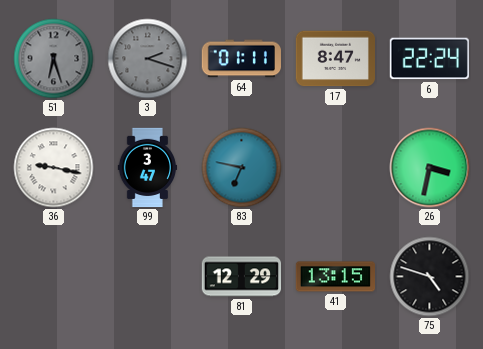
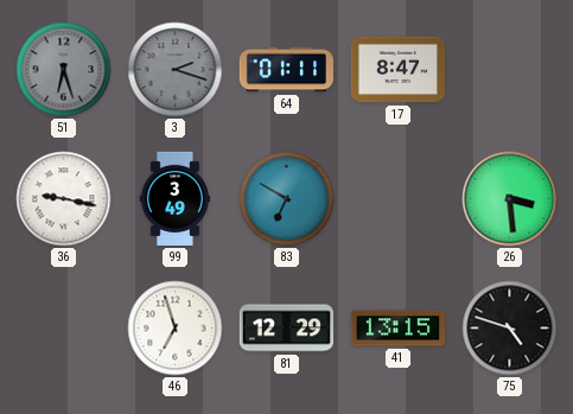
6: 22:24 -> none (429, 59)
99: 3:47 -> 3:49 (176, 199)
83: 6:47 -> 6:50 (287, 199)
26: 3:32 -> 3:29 (510, 199)
46: none -> 6:57 (176, 329)
